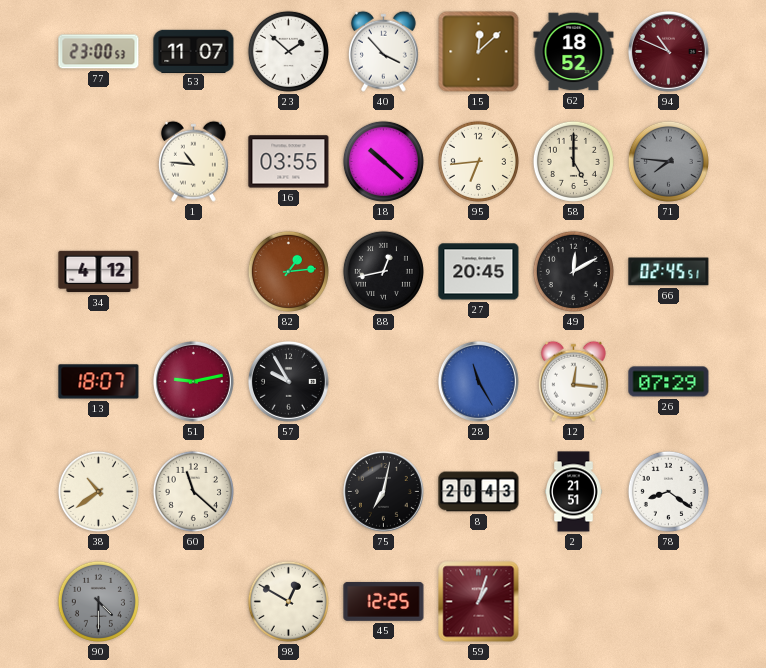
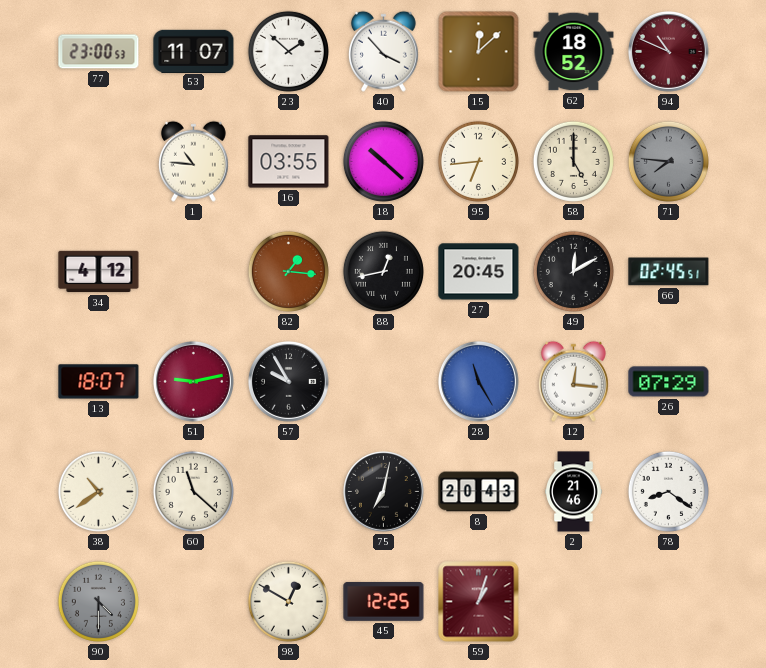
82: 1:14 -> 1:16 (288, 271)
2: 21:51 -> 21:46 (574, 492)
